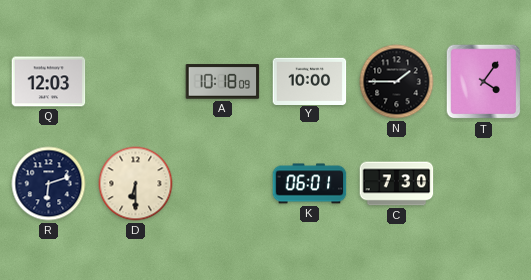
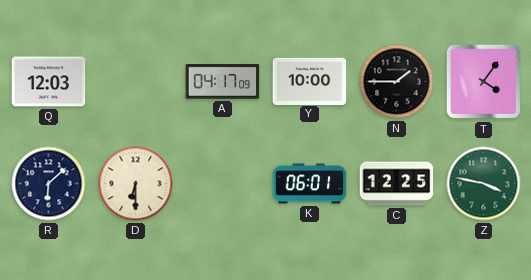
A: 10:18 -> 04:17 (223, 82)
R: 6:12 -> 6:08 (49, 184)
C: 7:30 -> 12:25 (397, 184)
Z: none -> 3:47 (484, 184)
